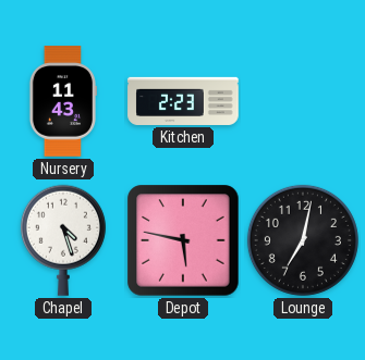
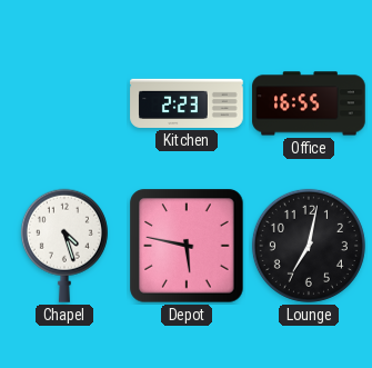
Nursery: 11:43 -> none (62, 101)
Office: none -> 16:55 (309, 103)
